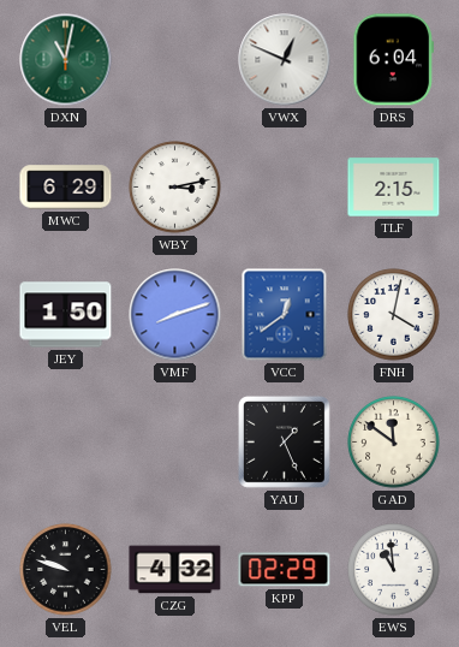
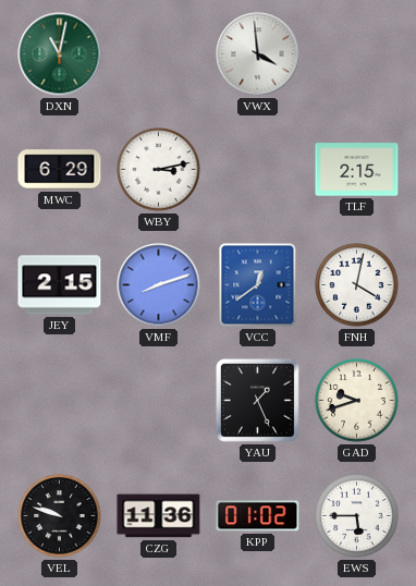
VWX: 12:49 -> 3:59 (258, 54)
DRS: 6:04 -> none (394, 60)
JEY: 1:50 -> 2:15 (60, 285)
GAD: 11:51 -> 9:42 (357, 401)
CZG: 4:32 -> 11:36 (159, 516)
KPP: 02:29 -> 01:02 (258, 516)
EWS: 10:59 -> 5:45 (357, 516)
